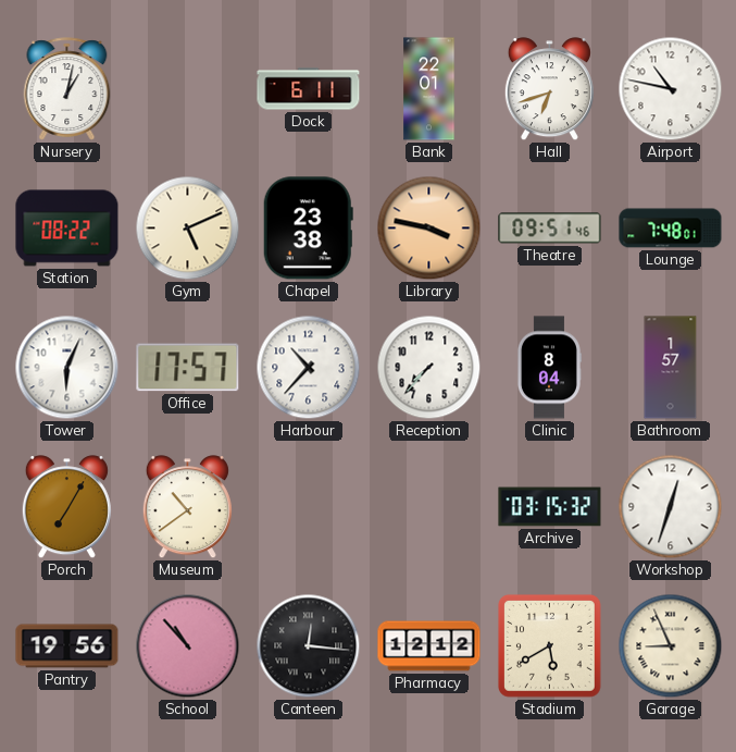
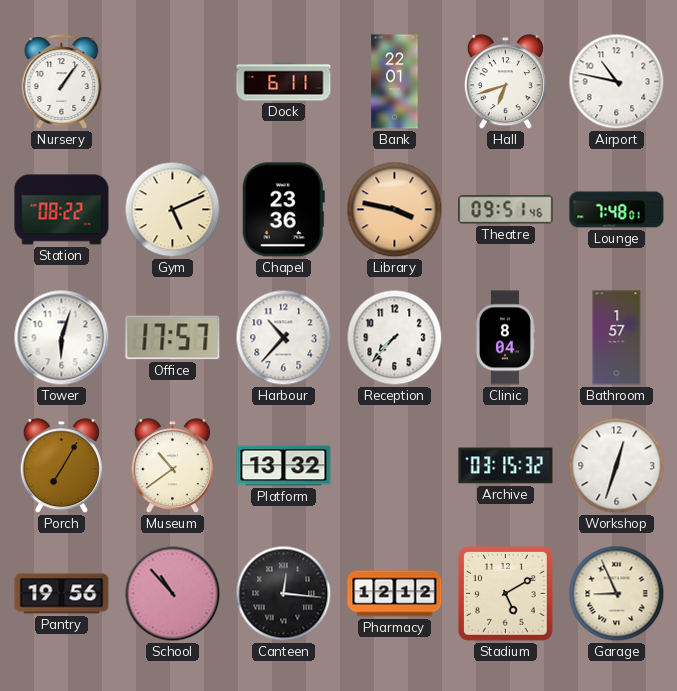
Nursery: 1:02 -> 1:06 (62, 82)
Chapel: 23:38 -> 23:36 (283, 210)
Tower: 6:04 -> 6:03 (62, 338)
Platform: none -> 13:32 (284, 466)
Stadium: 5:40 -> 5:10 (506, 594)
